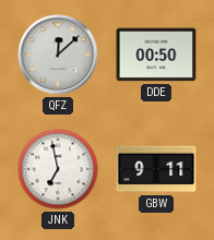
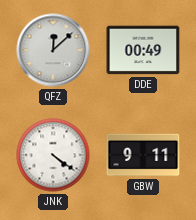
DDE: 00:50 -> 00:49 (143, 50)
JNK: 6:58 -> 4:21 (53, 155)
